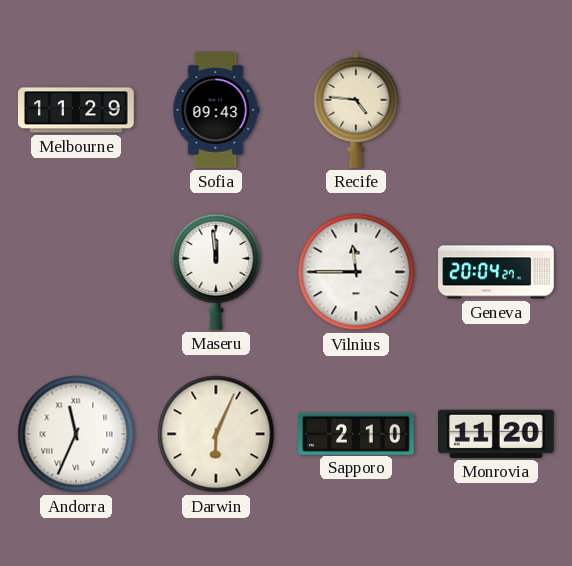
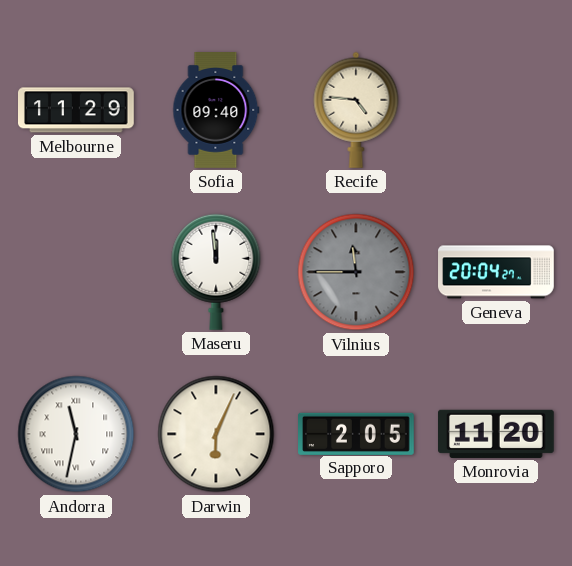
Sofia: 09:43 -> 09:40 (216, 111)
Vilnius dial: white -> grey (356, 272)
Andorra: 11:34 -> 11:32 (76, 434)
Sapporo: 2:10 -> 2:05 (356, 433)
